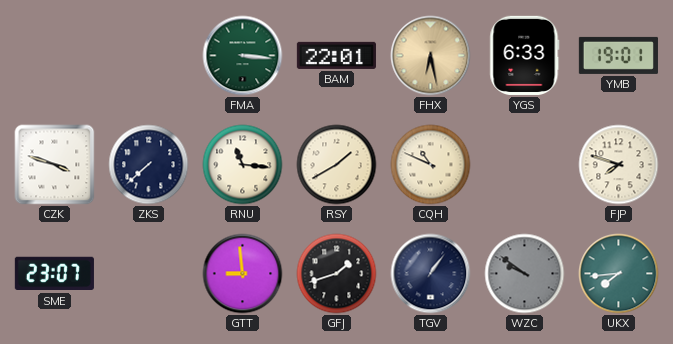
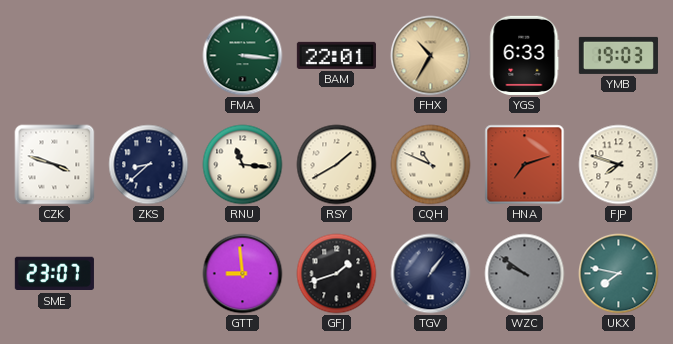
FHX: 6:28 -> 10:35 (431, 56)
YMB: 19:01 -> 19:03 (618, 55)
ZKS: 7:38 -> 8:38 (149, 165)
HNA: none -> 7:12 (525, 165)
UKX: 7:44 -> 7:47 (619, 274)
